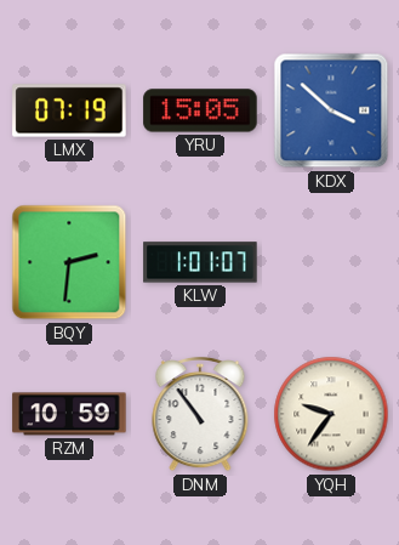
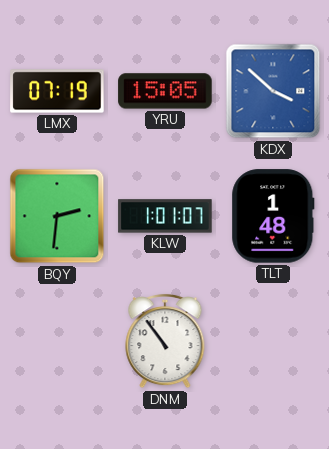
TLT: none -> 1:48 (273, 216)
RZM: 10:59 -> none (69, 414)
YQH: 9:36 -> none (331, 414)
